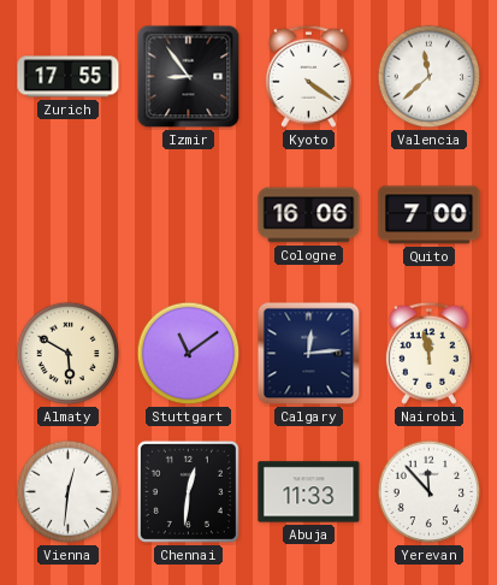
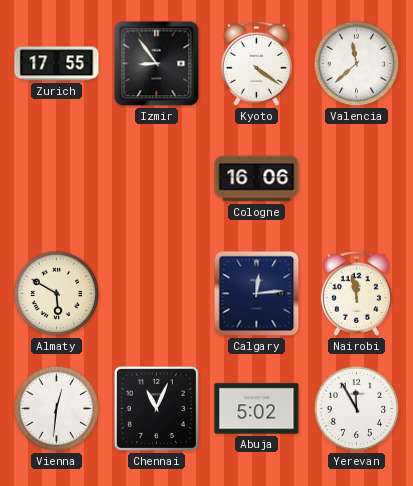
Quito: 7:00 -> none (430, 215)
Stuttgart: 11:09 -> none (189, 354)
Chennai: 12:31 -> 11:04 (156, 408)
Abuja: 11:33 -> 5:02 (257, 409)
Yerevan: 11:53 -> 11:55 (357, 409)
